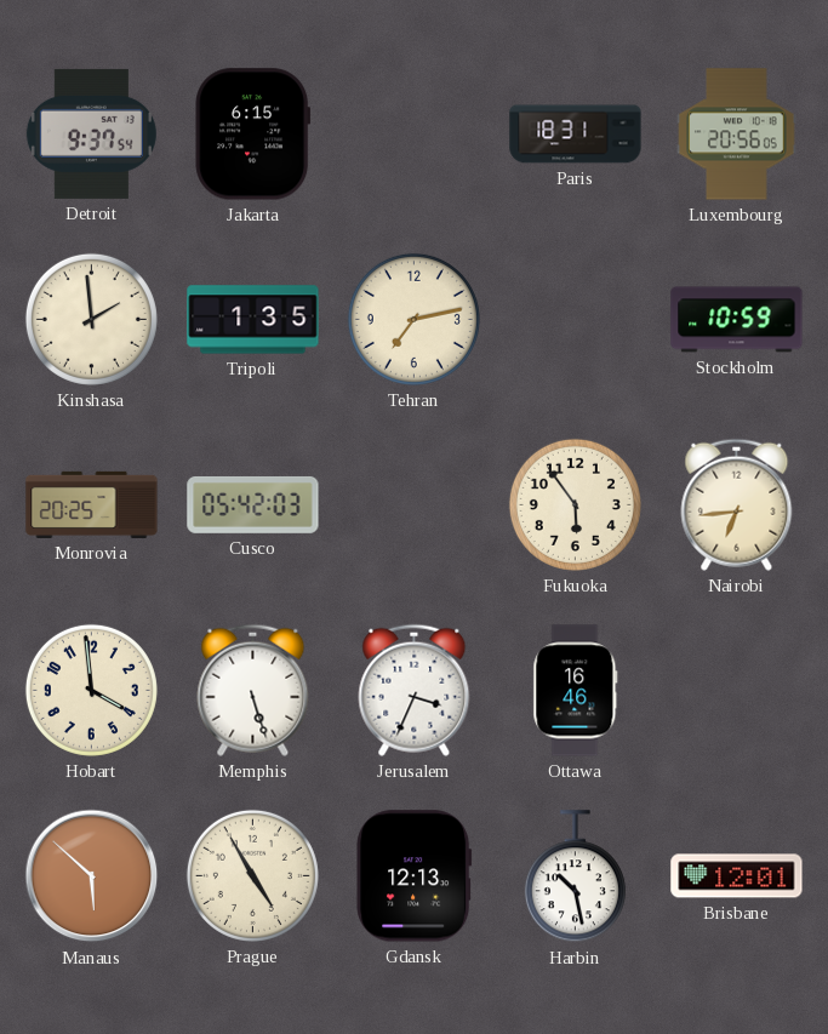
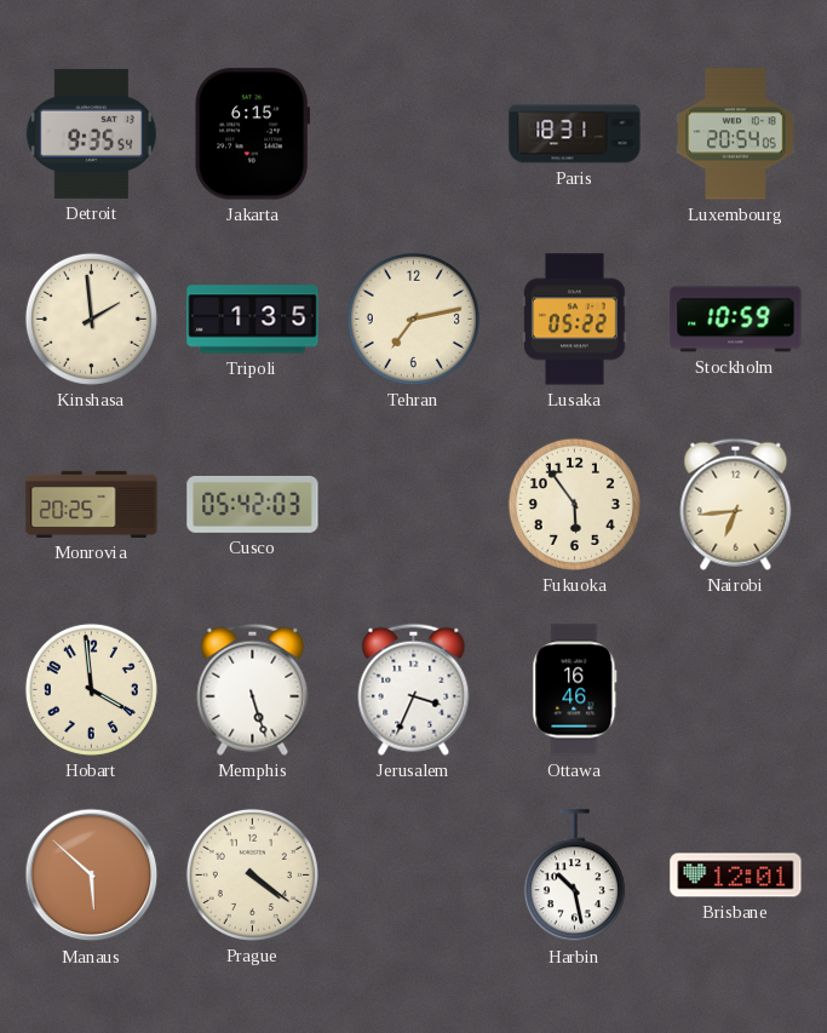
Detroit: 9:37 -> 9:35 (91, 133)
Luxembourg: 20:56 -> 20:54 (736, 134)
Lusaka: none -> 05:22 (575, 320)
Prague: 4:55 -> 4:21 (252, 874)
Gdansk: 12:13 -> none (415, 876)
